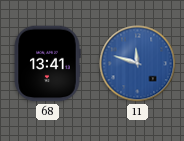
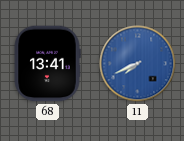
11: 11:48 -> 7:41 (138, 64)
